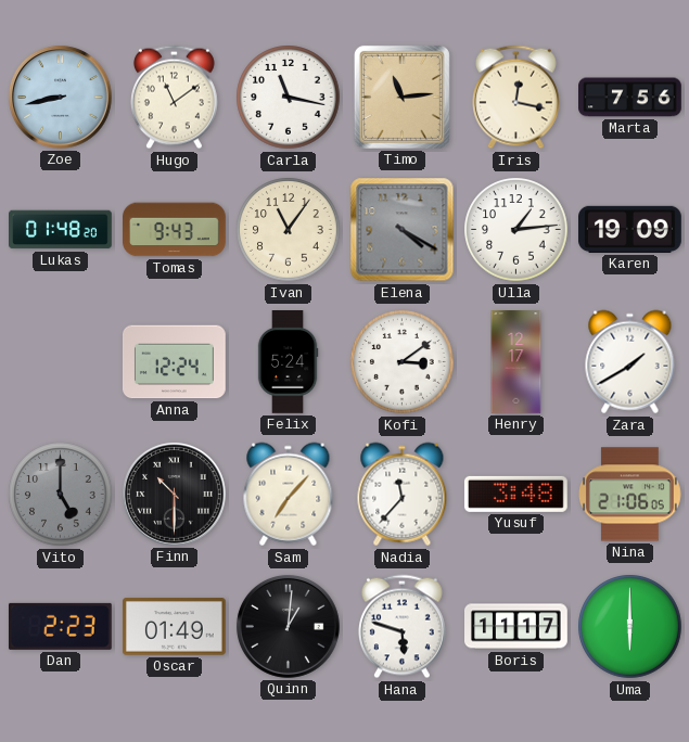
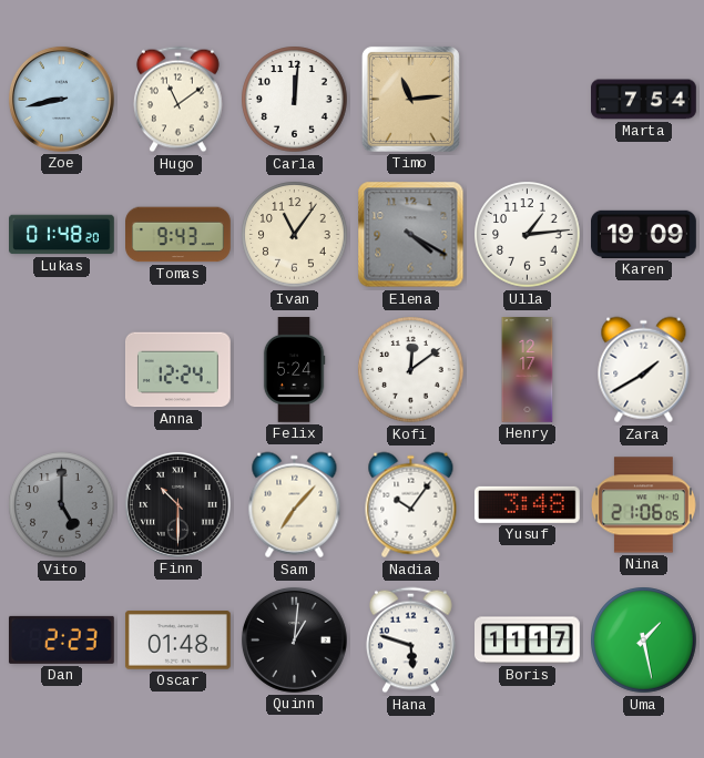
Carla: 11:17 -> 12:01 (295, 100)
Iris: 12:17 -> none (515, 98)
Marta: 7:56 -> 7:54 (644, 100)
Kofi: 3:09 -> 12:09 (411, 370)
Nadia: 11:37 -> 10:06 (411, 505)
Oscar: 01:49 -> 01:48 (178, 641)
Uma: 6:00 -> 1:28 (644, 641)
